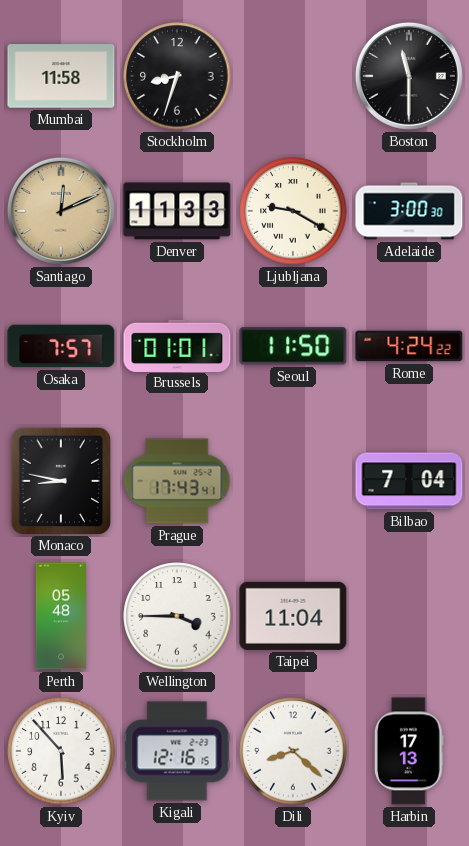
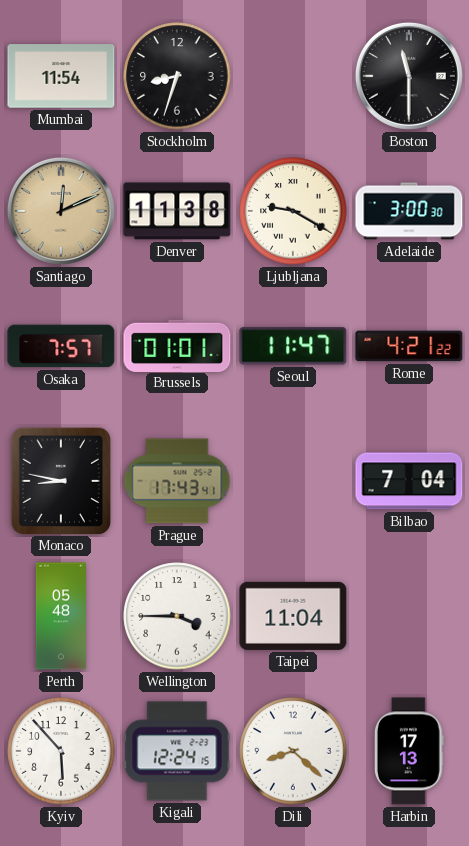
Mumbai: 11:58 -> 11:54 (61, 76)
Denver: 11:33 -> 11:38 (177, 211)
Seoul: 11:50 -> 11:47 (293, 346)
Rome: 4:24 -> 4:21 (409, 346)
Kigali: 12:16 -> 12:24 (177, 751)
